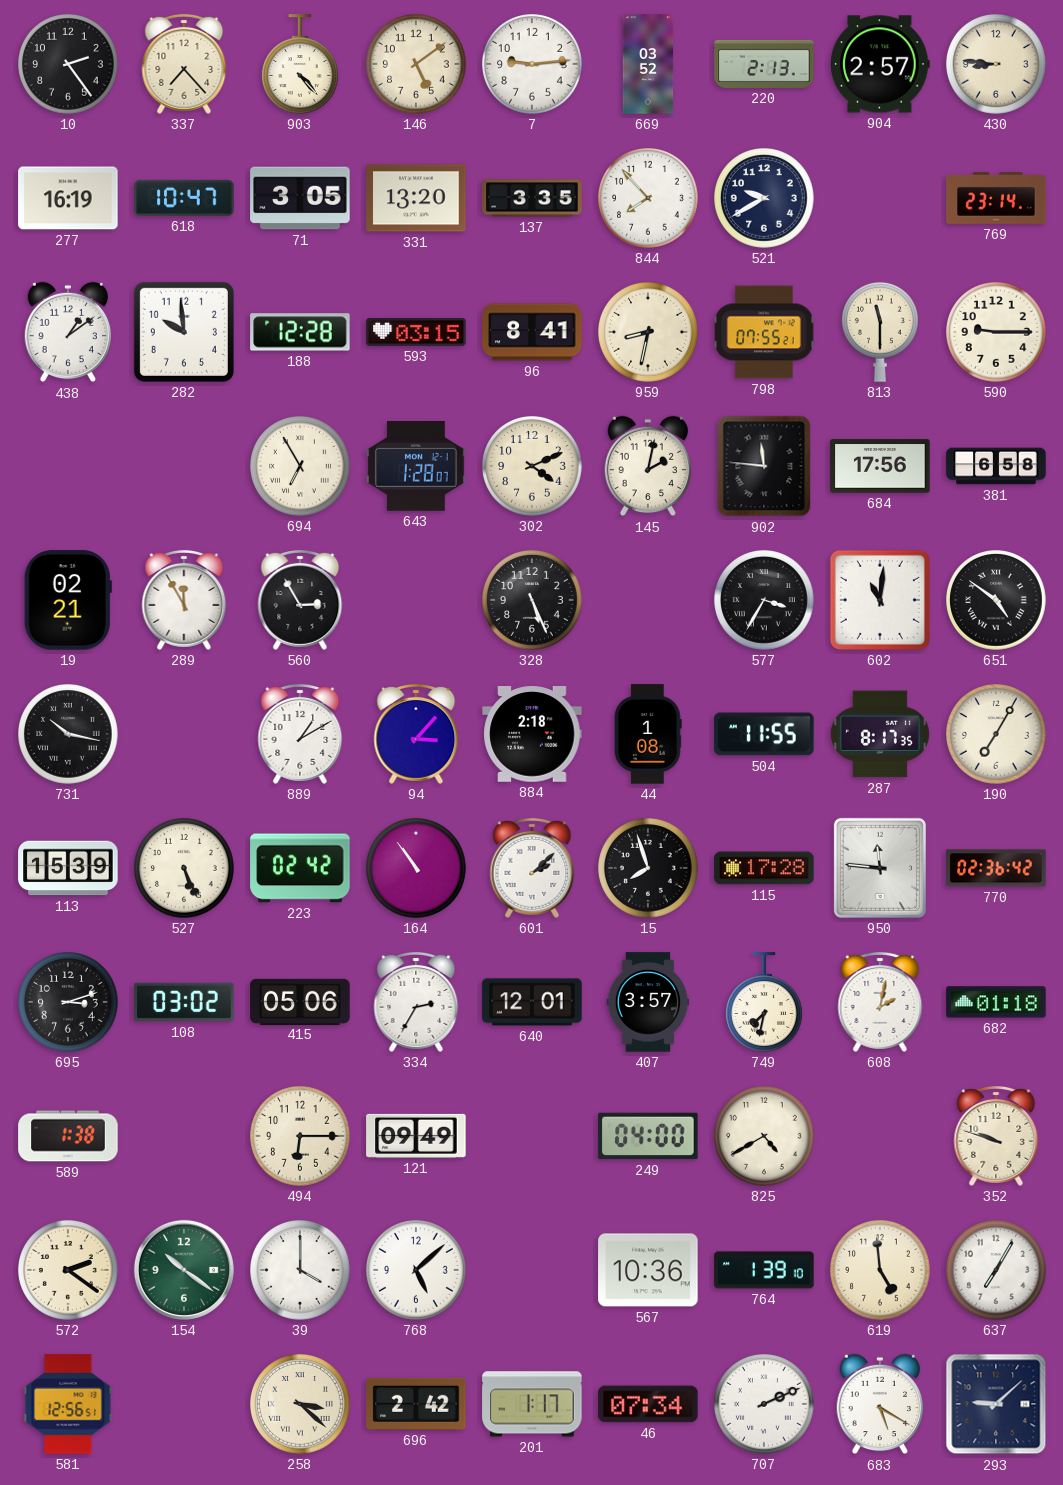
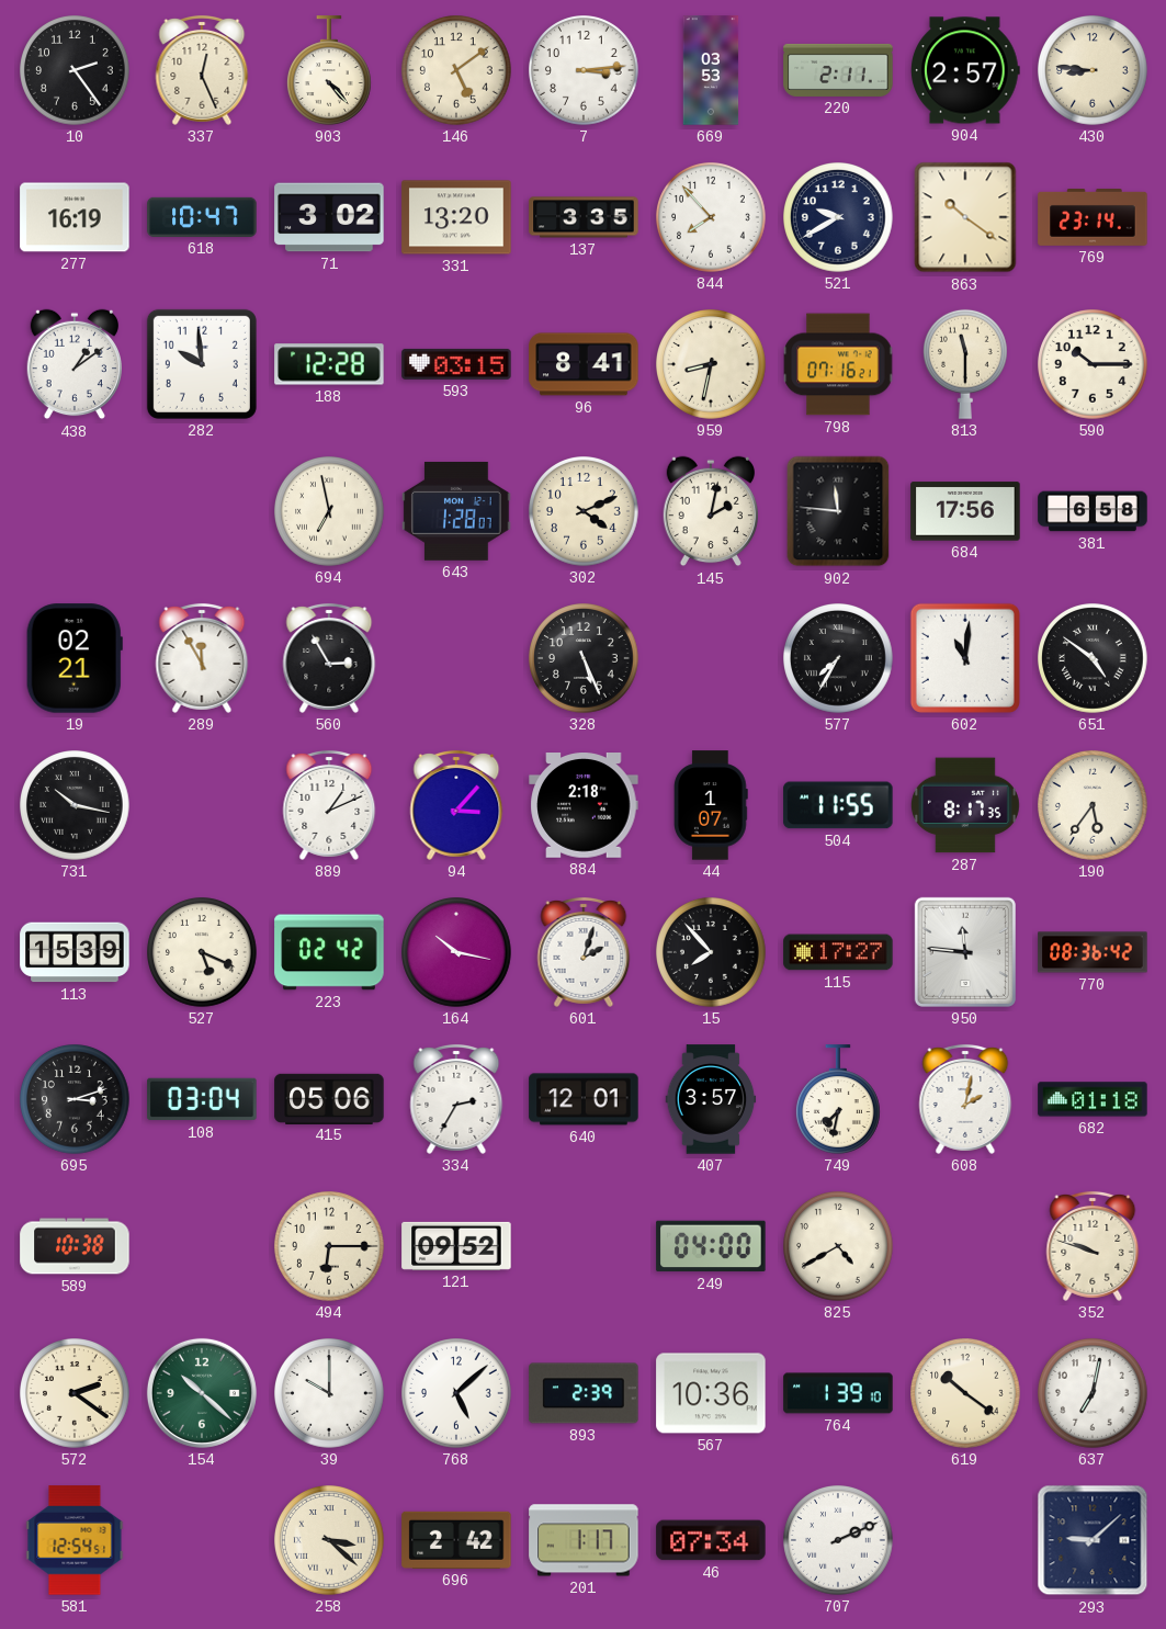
337: 7:23 -> 12:26 (202, 70)
7: 9:14 -> 3:14 (585, 71)
669: 03:52 -> 03:53 (711, 70)
220: 2:13 -> 2:11 (838, 70)
71: 3:05 -> 3:02 (329, 217)
863: none -> 10:21 (965, 217)
798: 07:55 -> 07:16 (838, 364)
590: 9:15 -> 10:15 (1094, 365)
694: 6:55 -> 6:58 (330, 512)
577: 3:35 -> 7:35 (839, 659)
889: 1:10 -> 1:11 (329, 805)
44: 1:08 -> 1:07 (711, 805)
190: 7:05 -> 5:36 (1094, 806)
527: 5:26 -> 5:19 (203, 953)
164: 10:54 -> 10:17 (457, 953)
601: 2:08 -> 2:03 (584, 952)
15: 7:57 -> 7:53 (712, 953)
115: 17:28 -> 17:27 (838, 952)
770: 02:36 -> 08:36 (1093, 952)
108: 03:02 -> 03:04 (202, 1099)
589: 1:38 -> 10:38 (75, 1246)
121: 09:49 -> 09:52 (456, 1246)
154: 10:21 -> 10:22 (202, 1393)
39: 4:00 -> 10:00 (330, 1394)
893: none -> 2:39 (584, 1393)
619: 4:59 -> 10:21 (966, 1394)
637: 7:05 -> 7:02 (1094, 1394)
581: 12:56 -> 12:54 (75, 1540)
683: 5:20 -> none (879, 1404)
